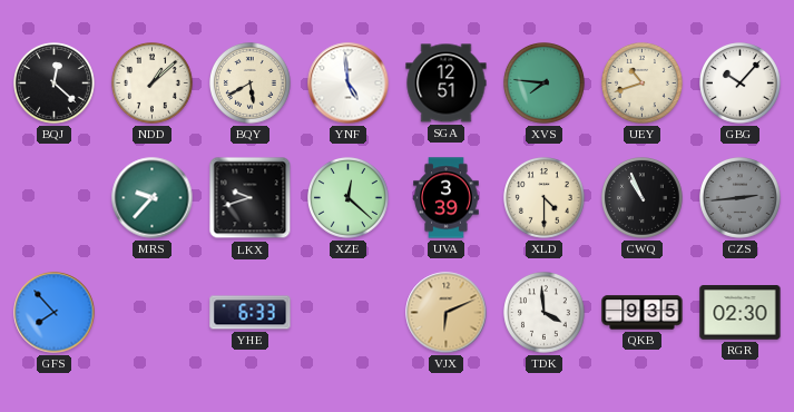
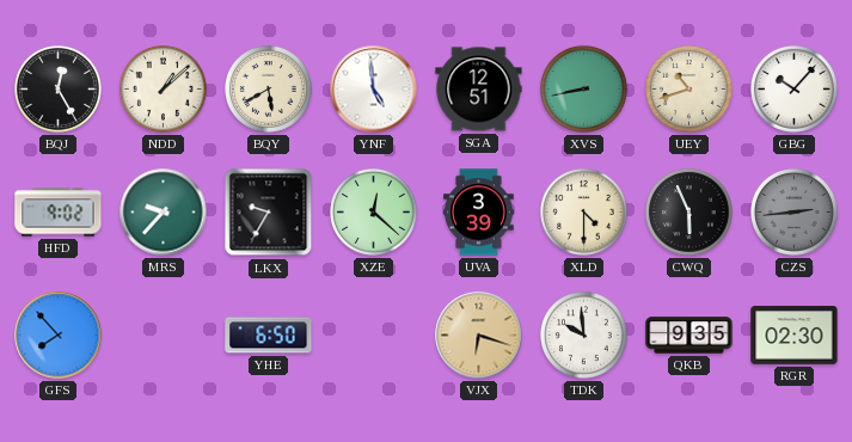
BQJ: 12:22 -> 12:25 (59, 90)
XVS: 7:46 -> 8:43 (584, 90)
HFD: none -> 9:02 (59, 213)
LKX: 9:42 -> 9:35 (269, 213)
CWQ: 10:56 -> 5:56 (689, 213)
YHE: 6:33 -> 6:50 (269, 336)
VJX: 6:11 -> 6:18 (479, 336)
TDK: 3:59 -> 9:59 (584, 336)
